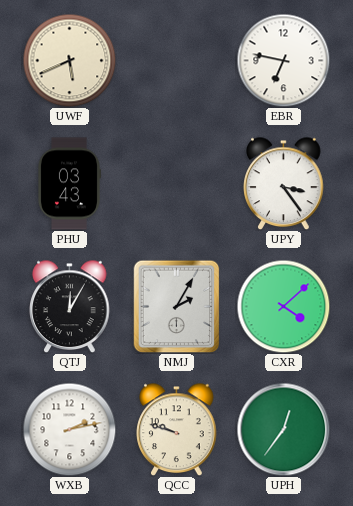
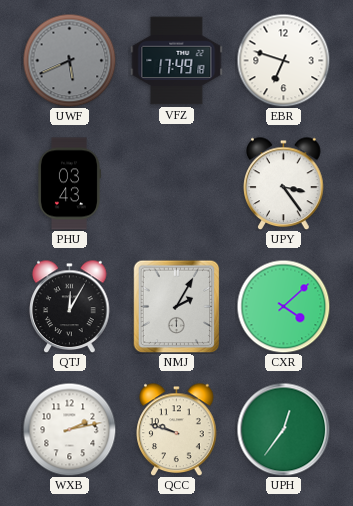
UWF dial: cream -> grey (69, 60)
VFZ: none -> 17:49 (177, 61)
EBR: 6:47 -> 6:48 (283, 60)
